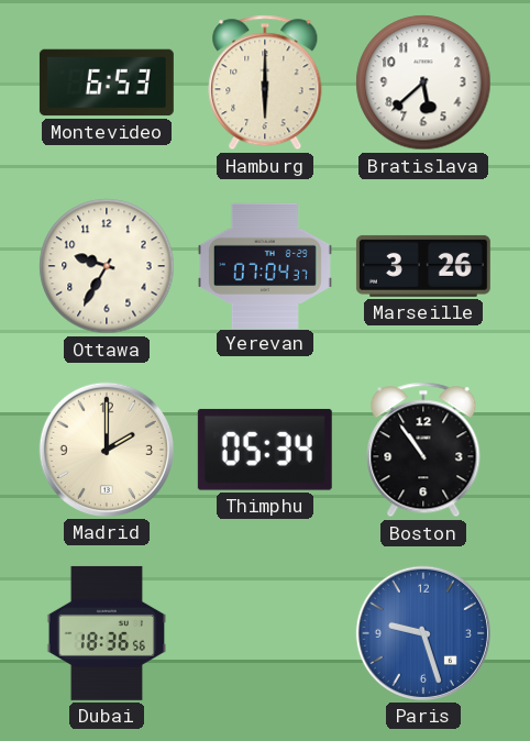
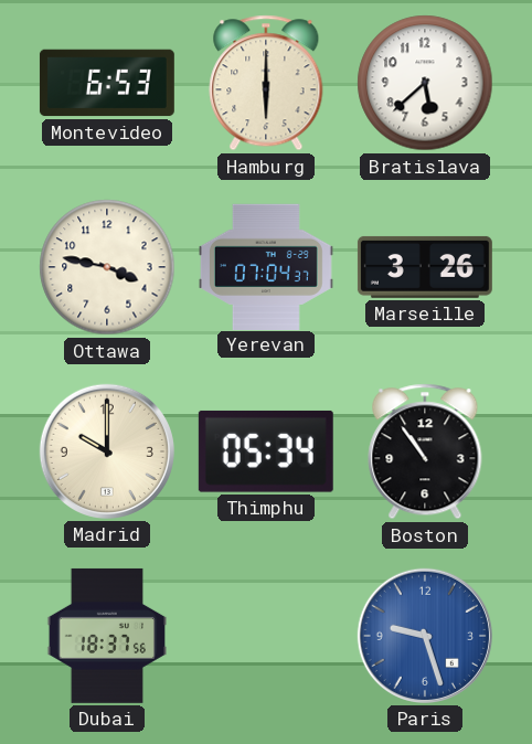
Ottawa: 9:35 -> 3:47 (107, 267)
Madrid: 2:00 -> 10:00 (107, 451)
Dubai: 18:36 -> 18:37 (106, 636)
